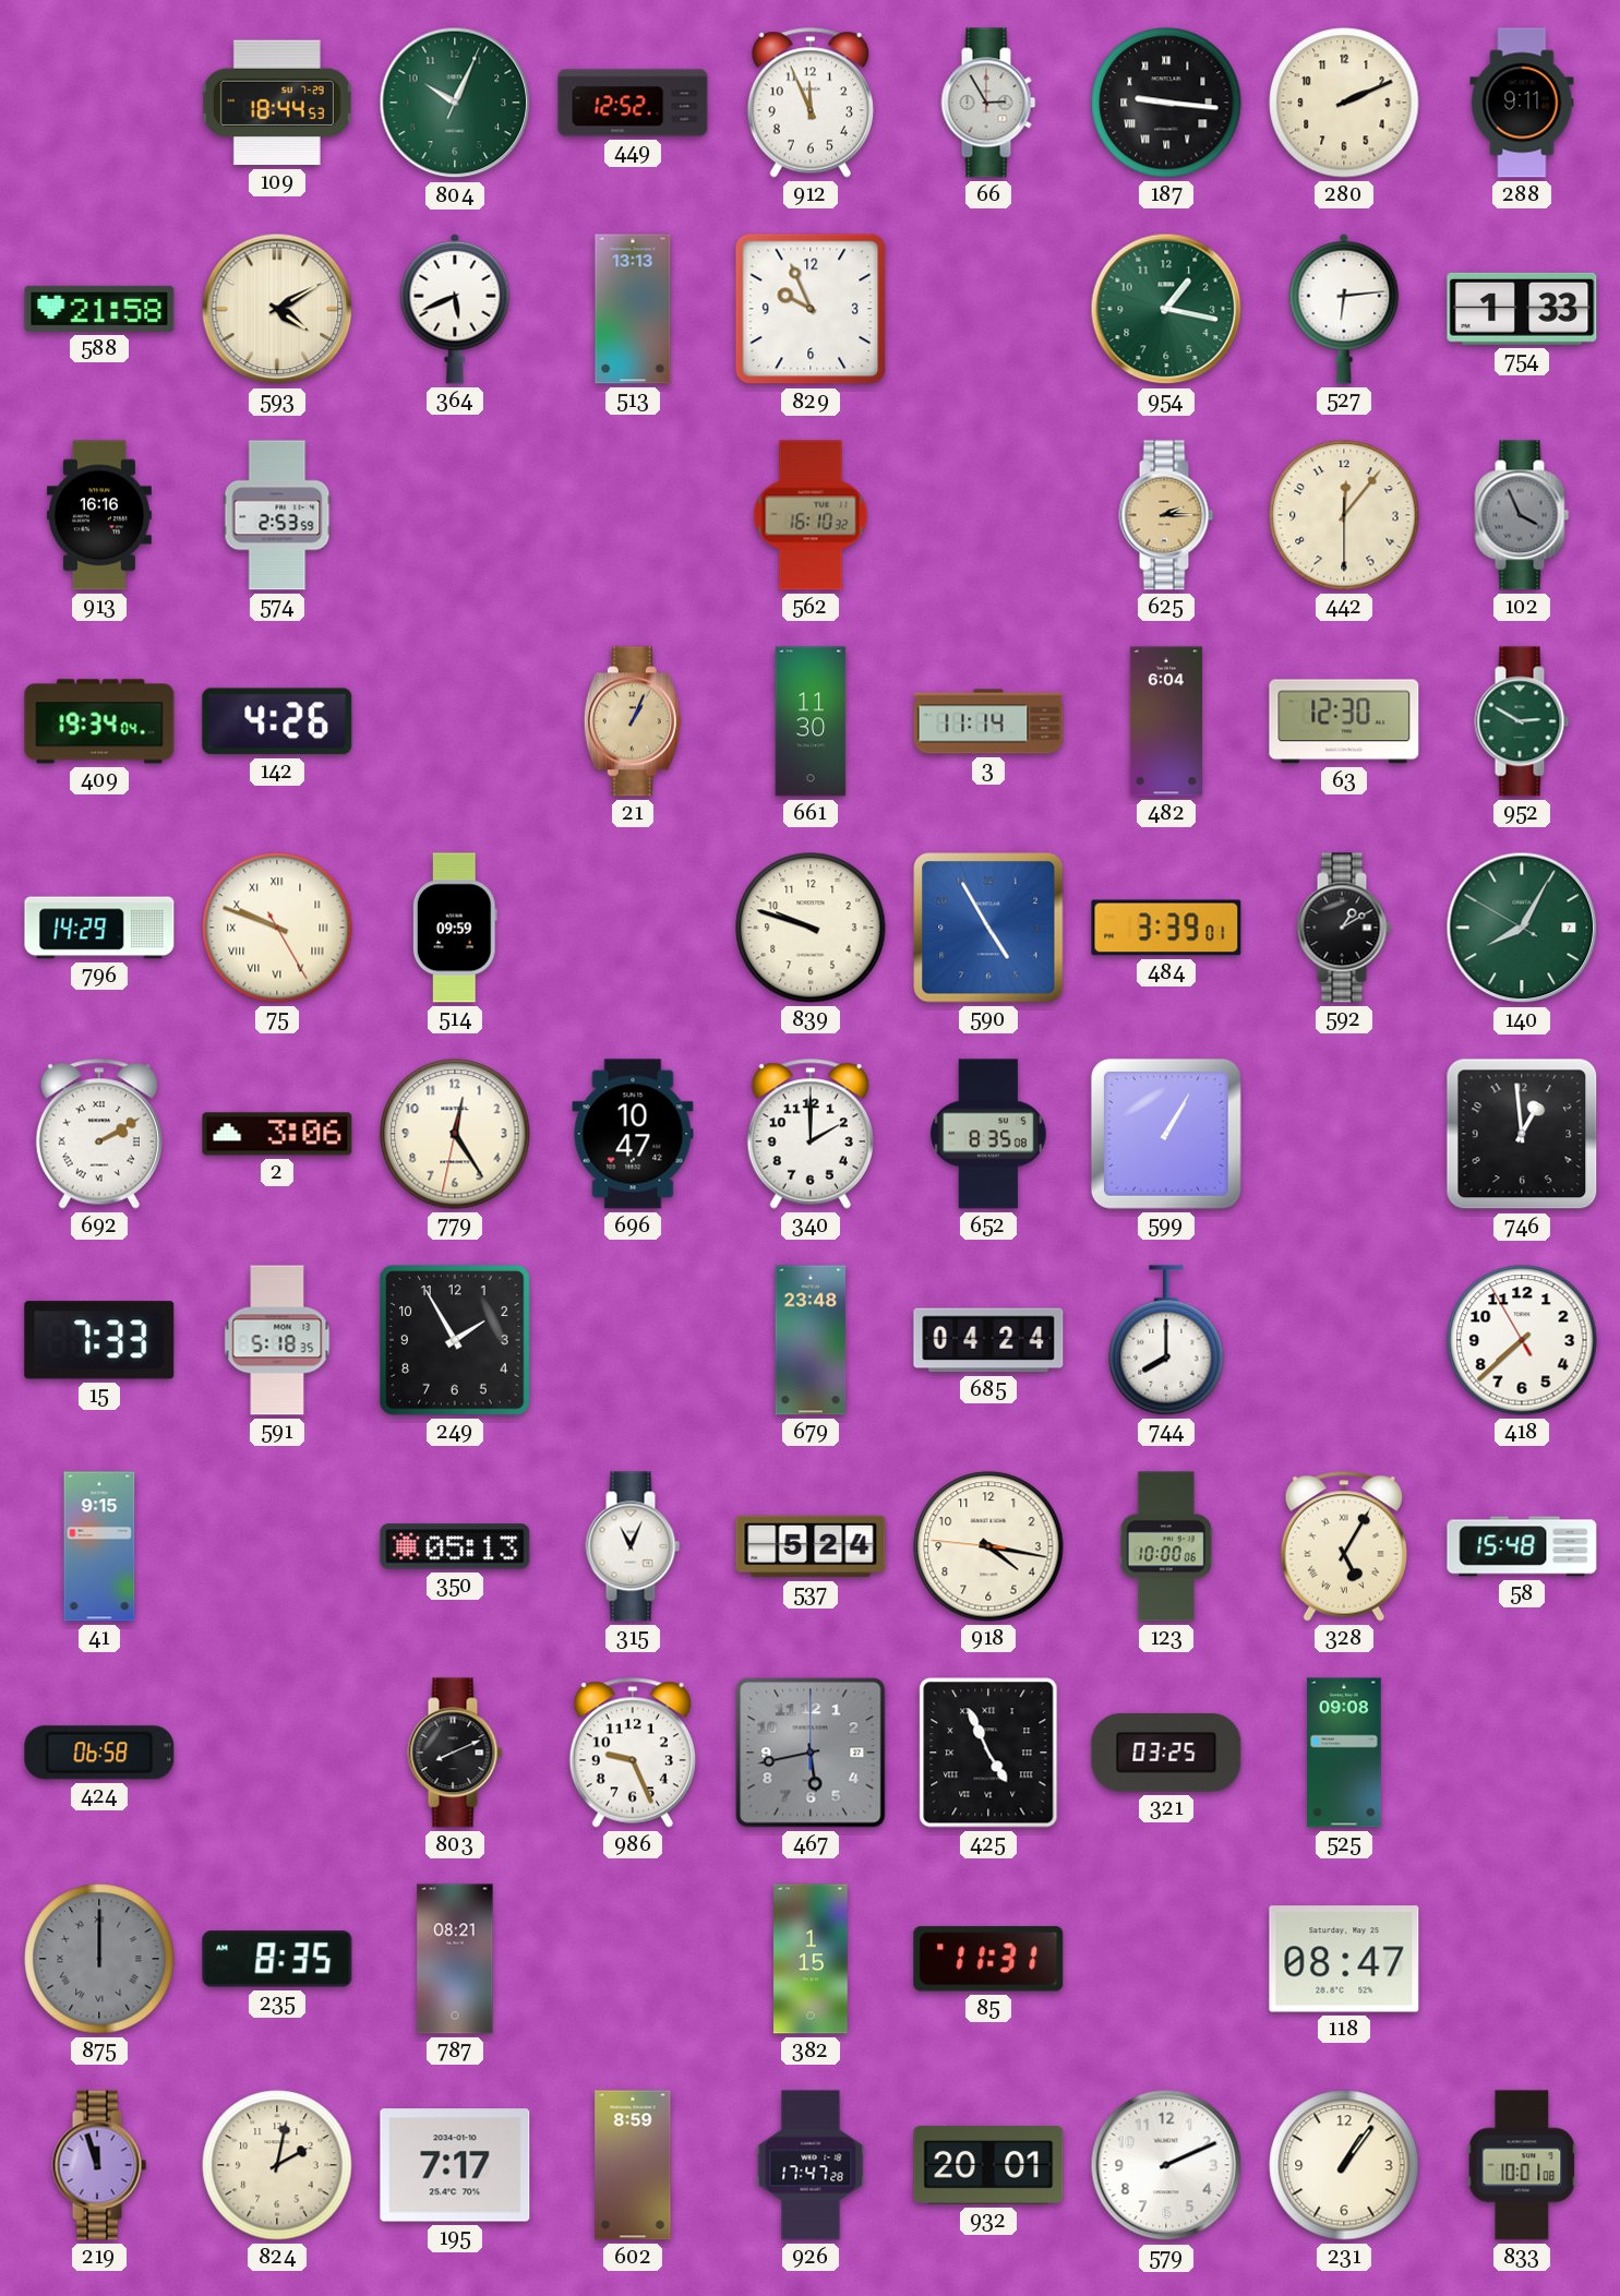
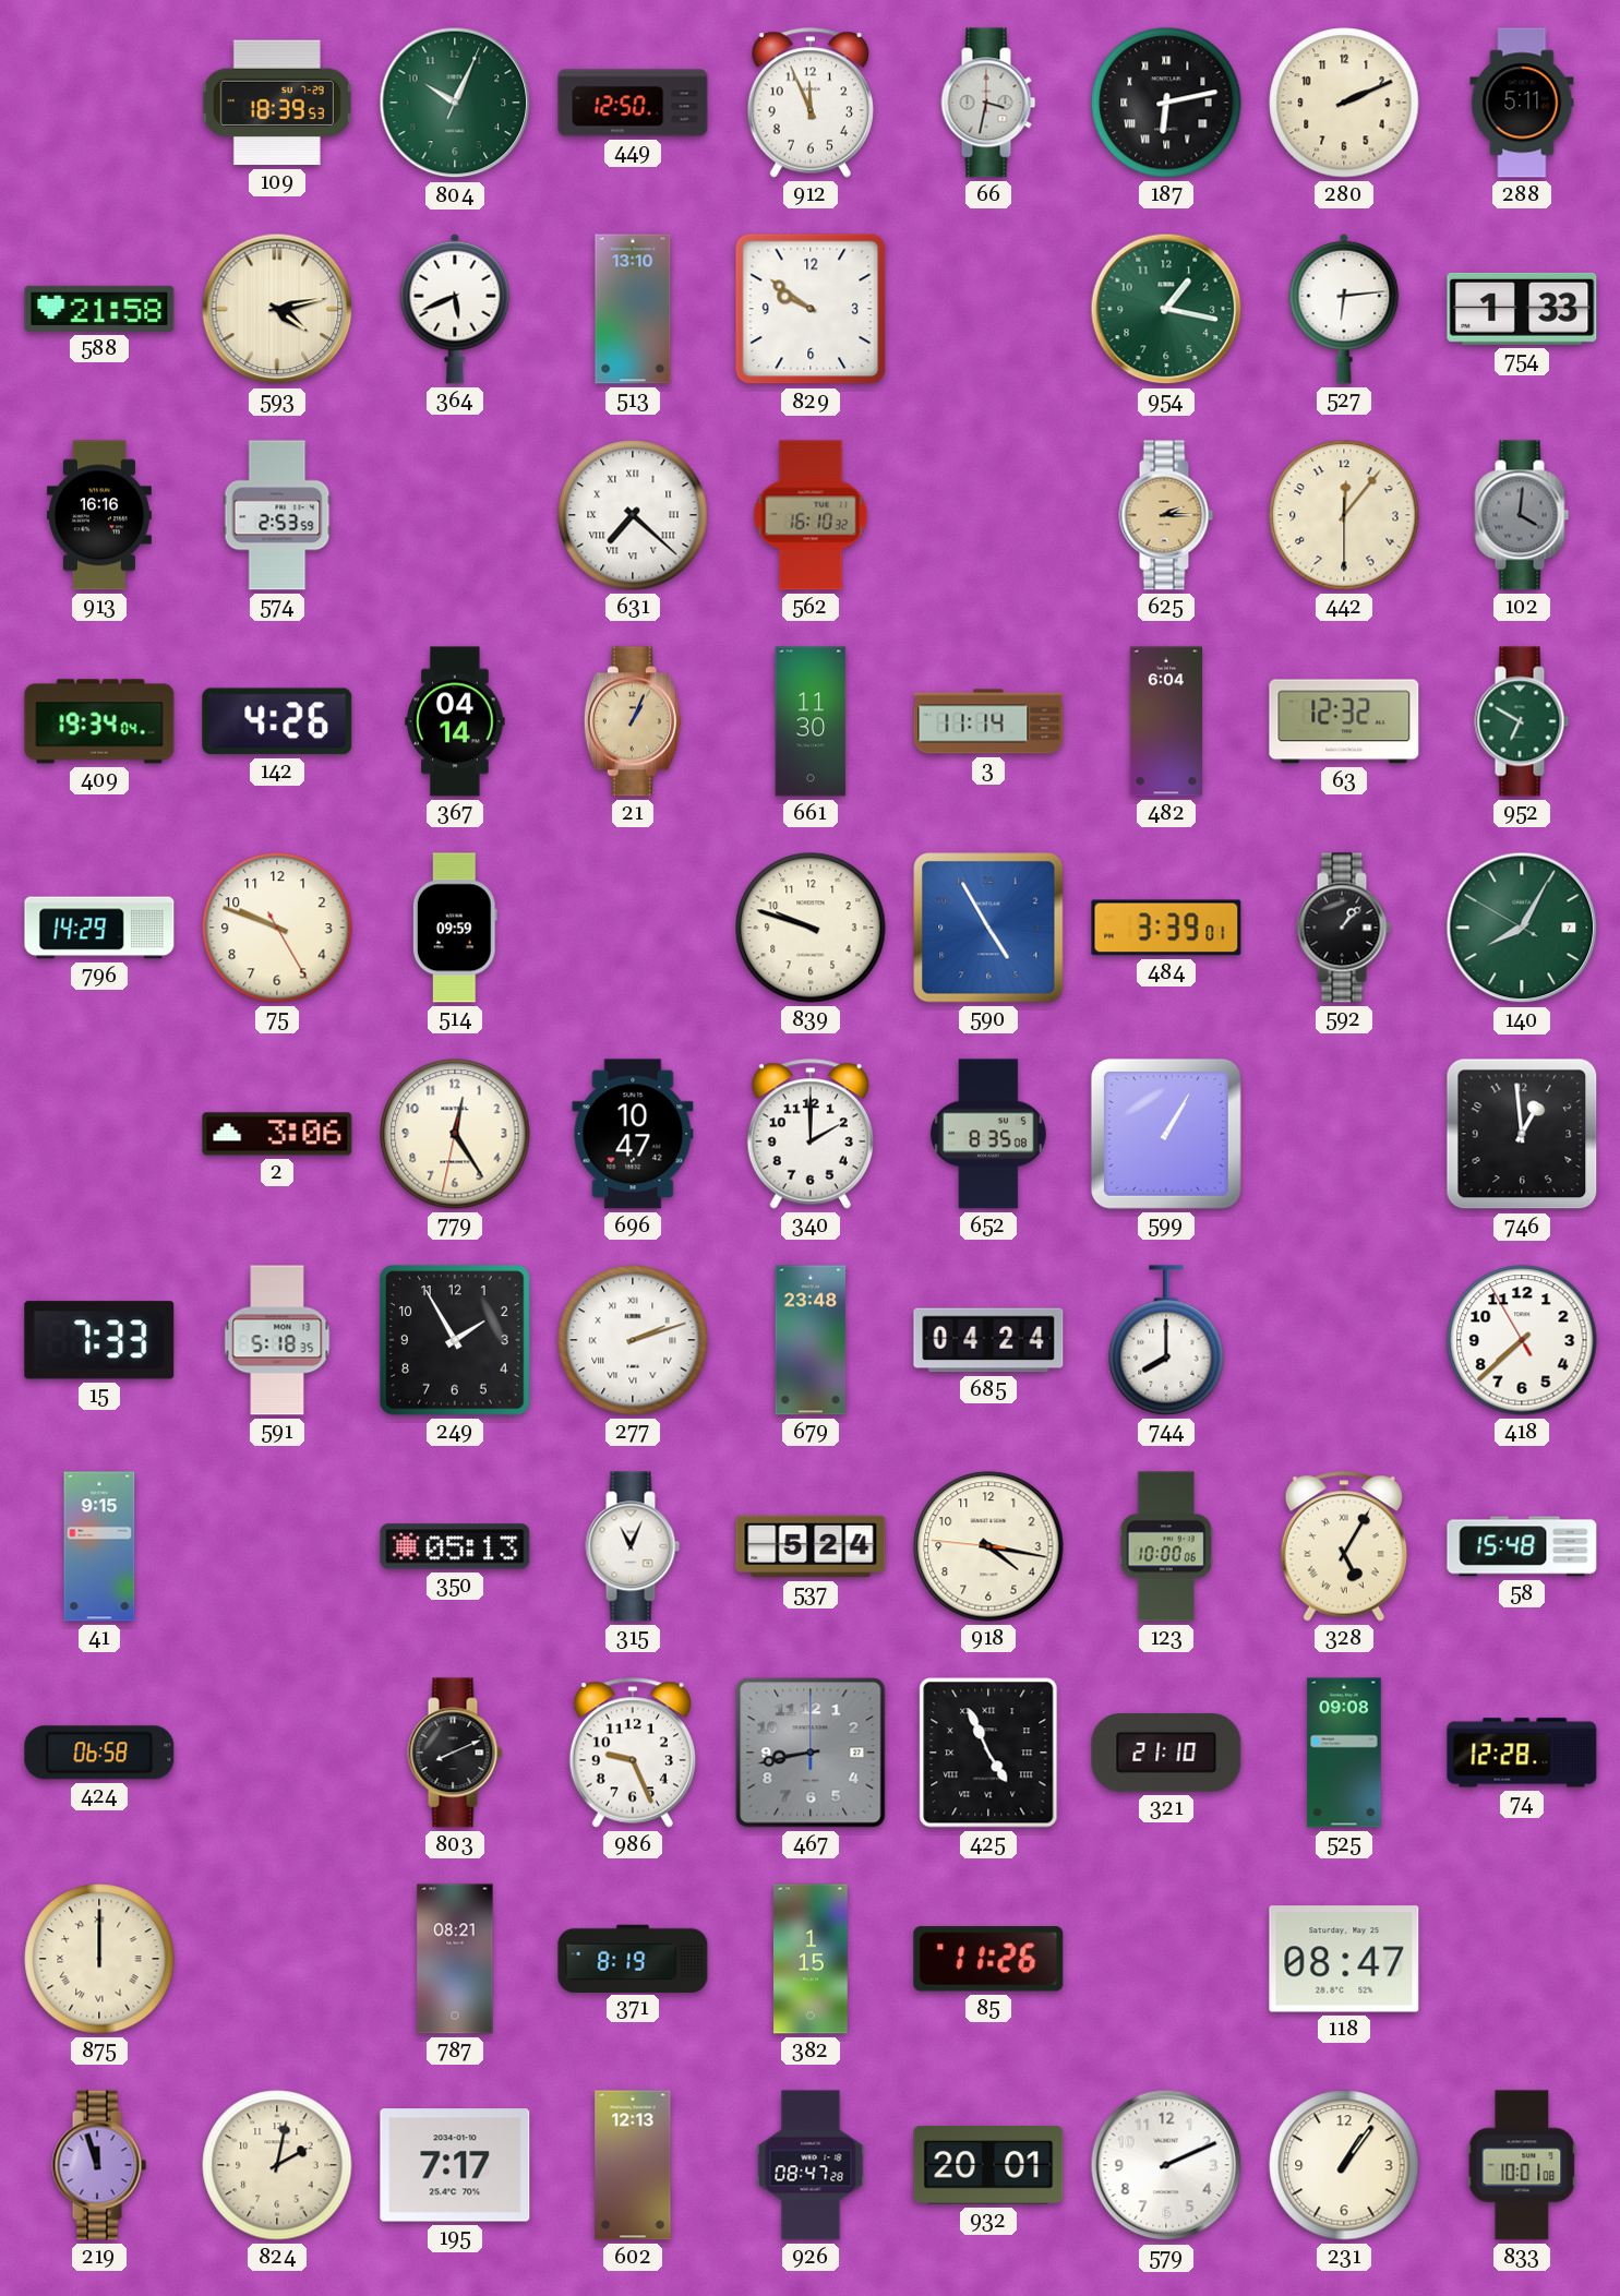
109: 18:44 -> 18:39 (277, 103)
449: 12:52 -> 12:50 (633, 103)
66: 2:55 -> 3:32 (988, 103)
187: 9:16 -> 6:13 (1166, 103)
288: 9:11 -> 5:11 (1522, 103)
593: 4:10 -> 4:13 (277, 309)
513: 13:13 -> 13:10 (633, 309)
829: 9:56 -> 9:51 (811, 309)
631: none -> 7:22 (633, 515)
102: 3:56 -> 4:01 (1522, 515)
367: none -> 04:14 (455, 721)
63: 12:30 -> 12:32 (1344, 721)
952: 2:50 -> 6:50 (1522, 721)
75 numerals: Roman -> Arabic (277, 928)
592: 1:10 -> 1:07 (1344, 928)
692: 2:10 -> none (99, 1134)
277: none -> 2:12 (633, 1340)
467: 5:43 -> 8:43 (811, 1753)
321: 03:25 -> 21:10 (1166, 1753)
74: none -> 12:28 (1522, 1753)
875 dial: grey -> cream (99, 1959)
235: 8:35 -> none (277, 1959)
371: none -> 8:19 (633, 1958)
85: 11:31 -> 11:26 (988, 1959)
602: 8:59 -> 12:13 (633, 2165)
926: 17:47 -> 08:47 (811, 2165)
